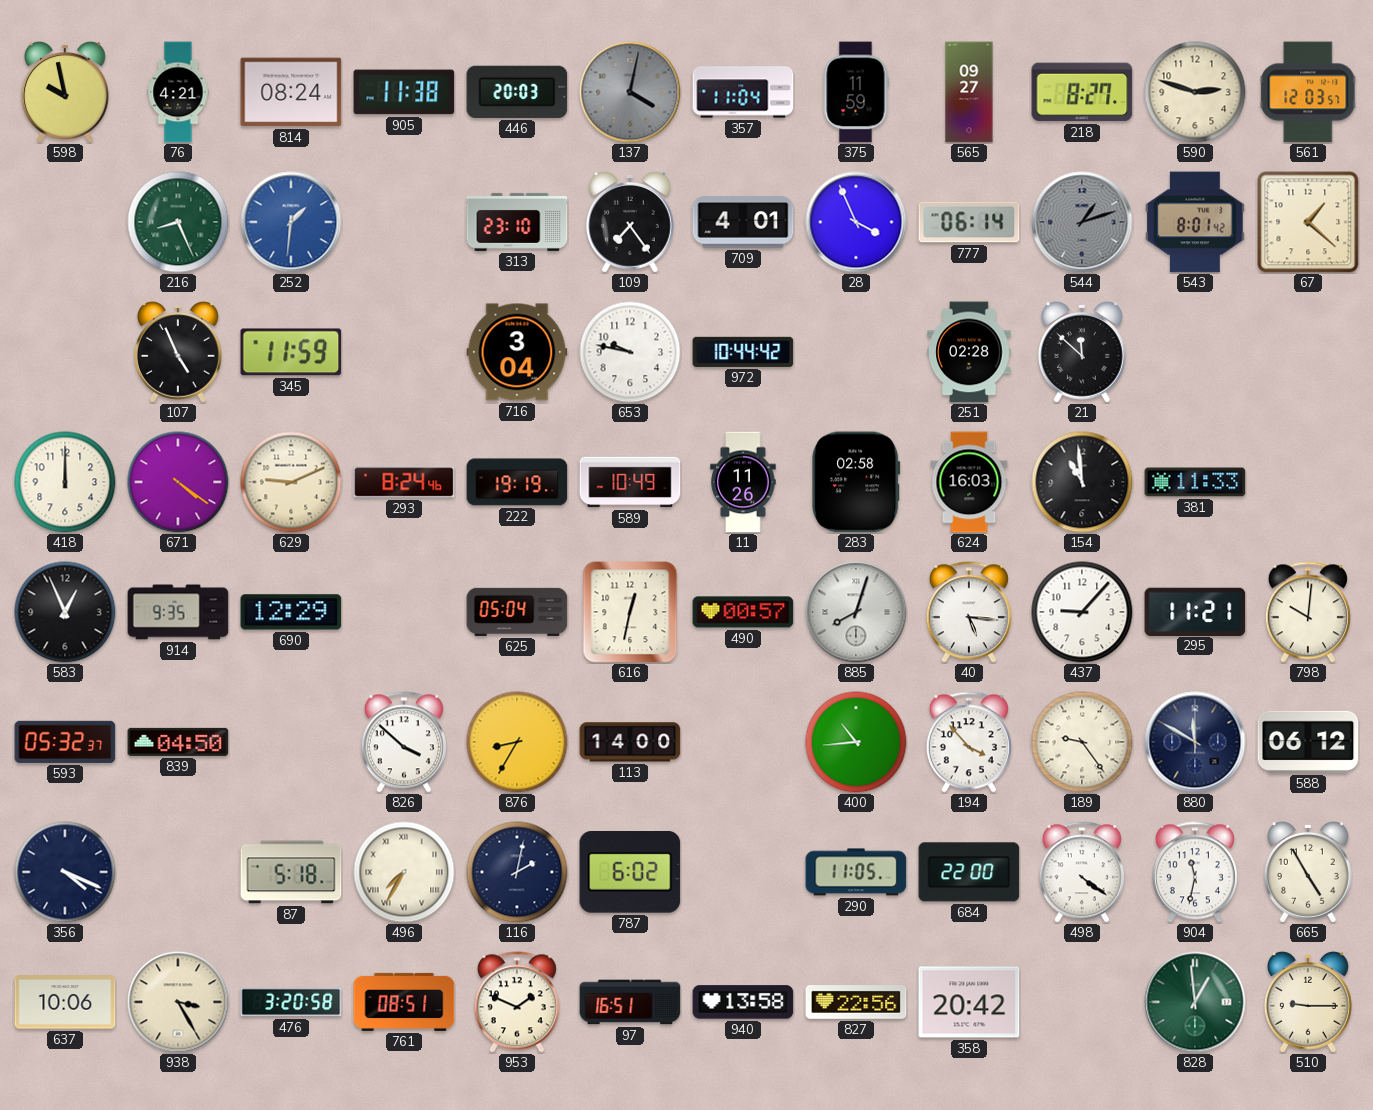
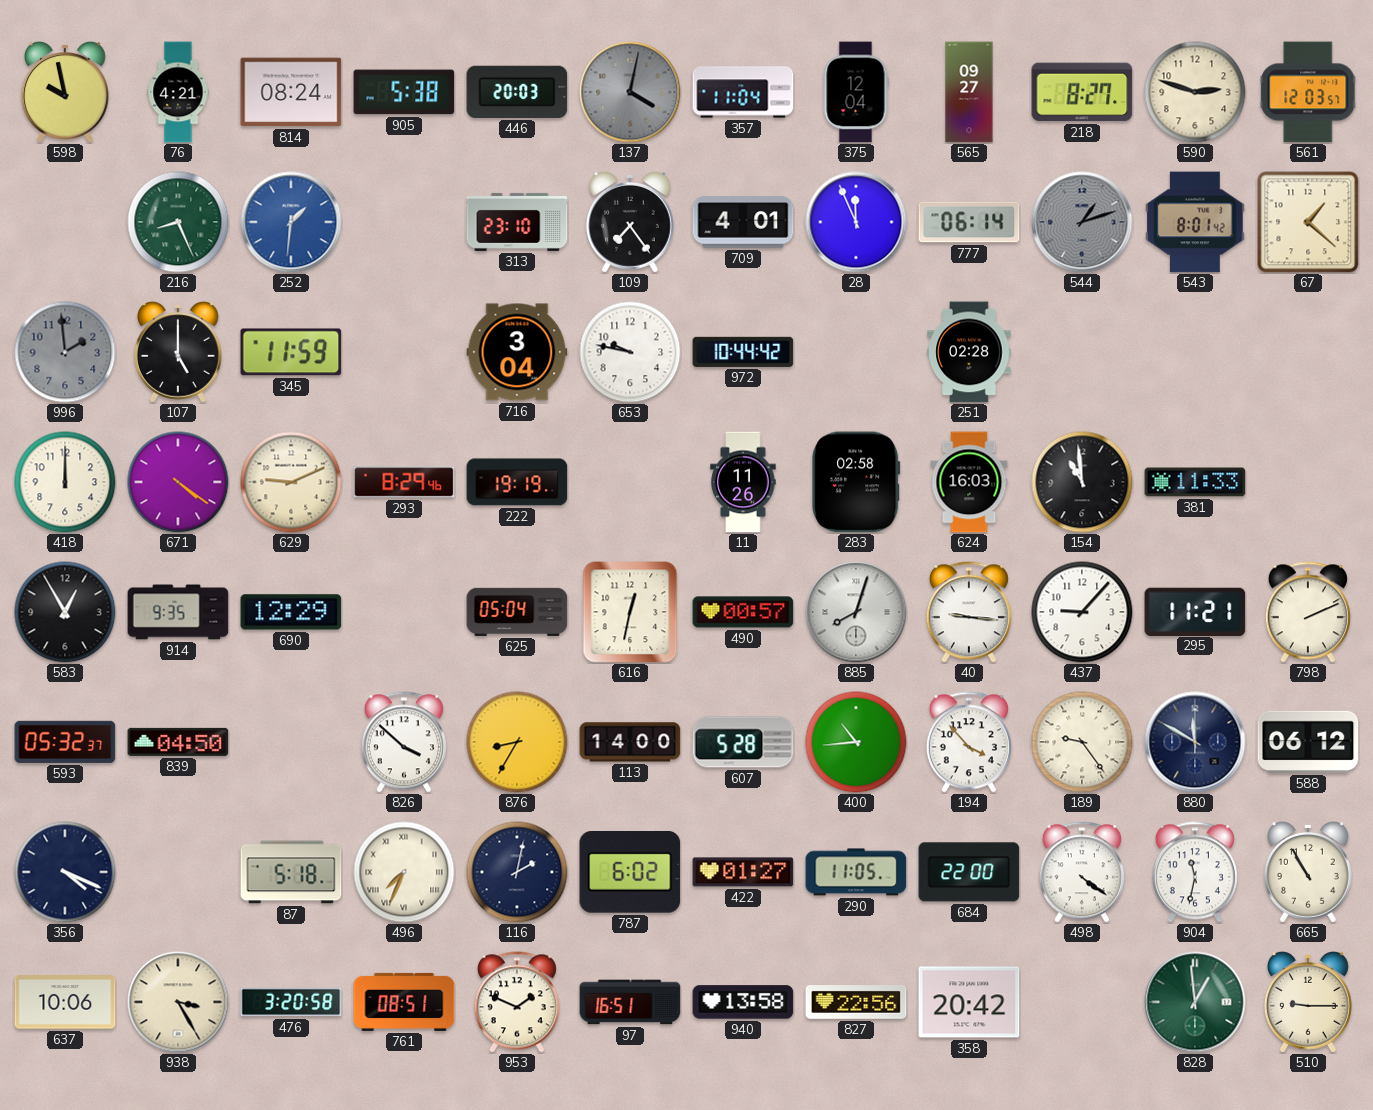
905: 11:38 -> 5:38 (404, 92)
375: 11:59 -> 12:04 (856, 92)
28: 3:56 -> 11:56 (856, 222)
996: none -> 1:59 (65, 352)
107: 4:56 -> 5:00 (178, 353)
21: 11:52 -> none (1082, 353)
293: 8:24 -> 8:29 (404, 482)
589: 10:49 -> none (630, 482)
583: 12:56 -> 12:55 (65, 612)
40: 5:16 -> 9:16 (969, 612)
798: 10:01 -> 2:11 (1308, 612)
607: none -> 5:28 (743, 742)
496: 7:35 -> 7:34 (404, 872)
422: none -> 01:27 (743, 872)
665: 4:55 -> 10:55 (1308, 873)
